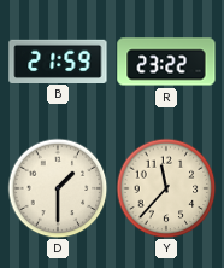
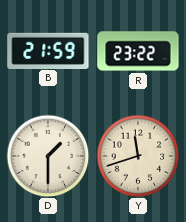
Y: 11:37 -> 11:42 (138, 156)
